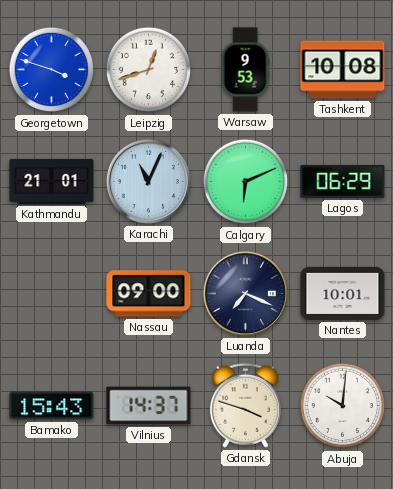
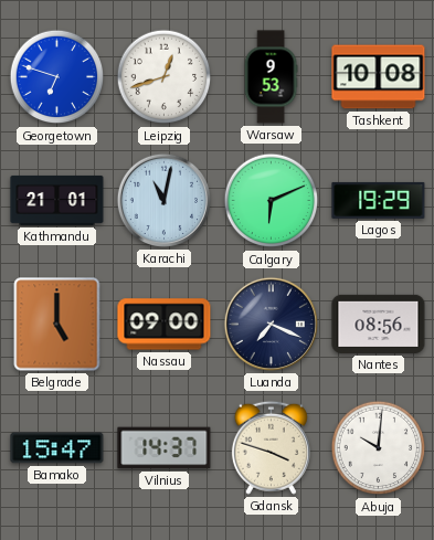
Georgetown: 3:48 -> 6:48 (57, 77)
Karachi: 11:04 -> 11:02 (163, 200)
Lagos: 06:29 -> 19:29 (379, 200)
Belgrade: none -> 5:00 (57, 325)
Nantes: 10:01 -> 08:56 (379, 324)
Bamako: 15:43 -> 15:47 (57, 448)
